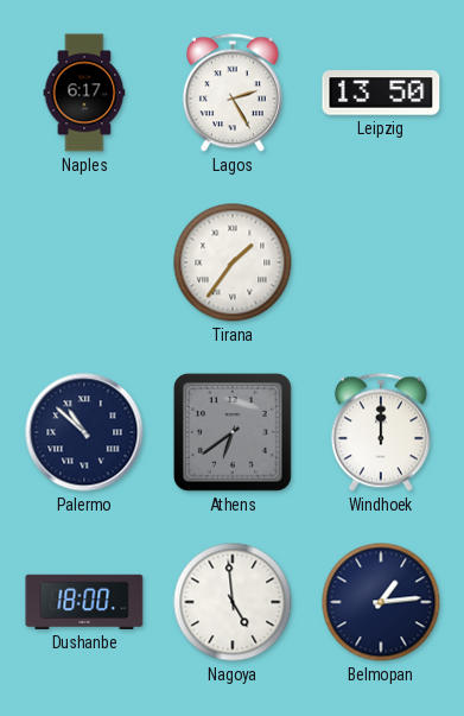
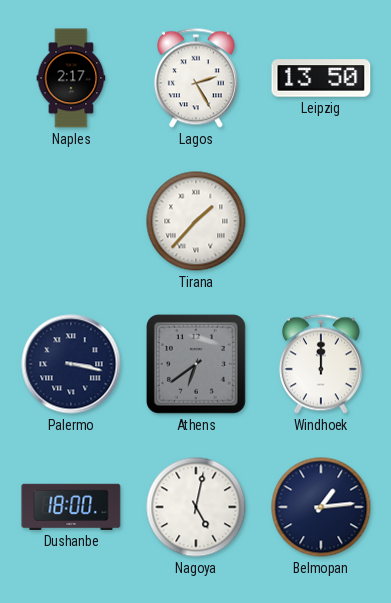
Naples: 6:17 -> 2:17 (71, 78)
Tirana: 1:36 -> 1:37 (196, 221)
Palermo: 10:52 -> 3:17 (71, 364)
Nagoya: 4:59 -> 5:02 (196, 507)
